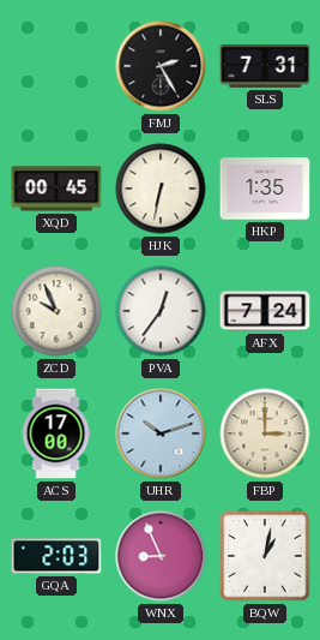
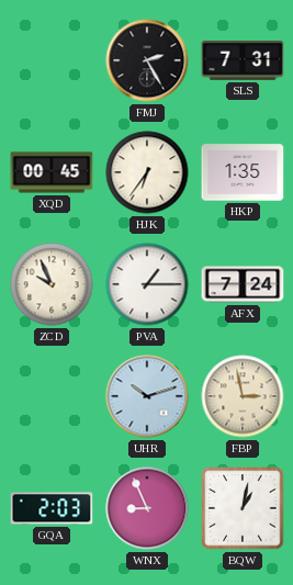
HJK: 6:32 -> 6:36 (147, 172)
PVA: 12:36 -> 1:15 (147, 284)
ACS: 17:00 -> none (56, 433)
FBP: 3:00 -> 2:58 (243, 396)
